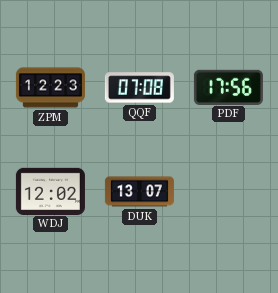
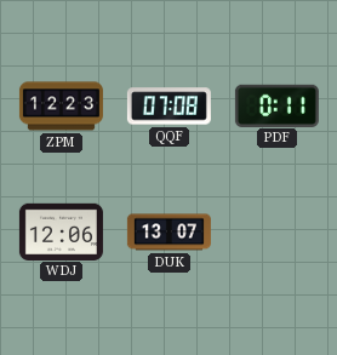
PDF: 17:56 -> 0:11 (276, 105)
WDJ: 12:02 -> 12:06 (61, 231)
